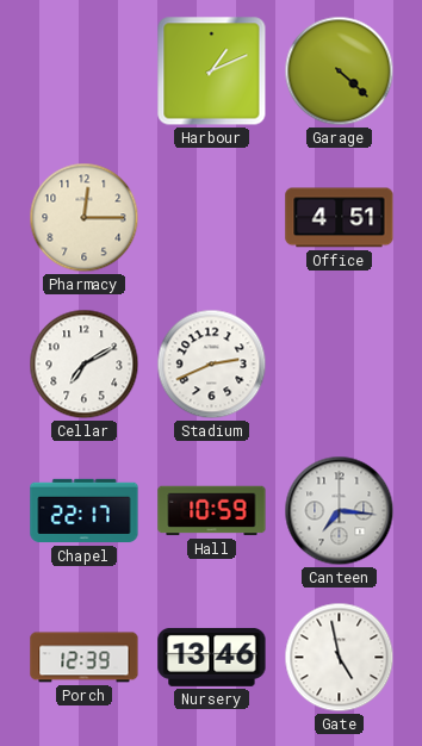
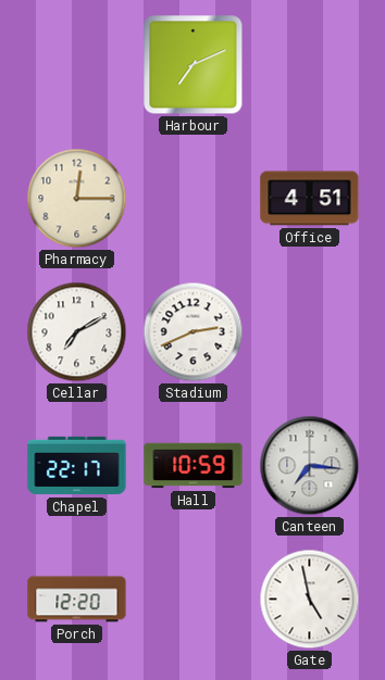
Harbour: 1:11 -> 7:11 (194, 65)
Garage: 4:22 -> none (340, 72)
Porch: 12:39 -> 12:20 (77, 600)
Nursery: 13:46 -> none (212, 657)
